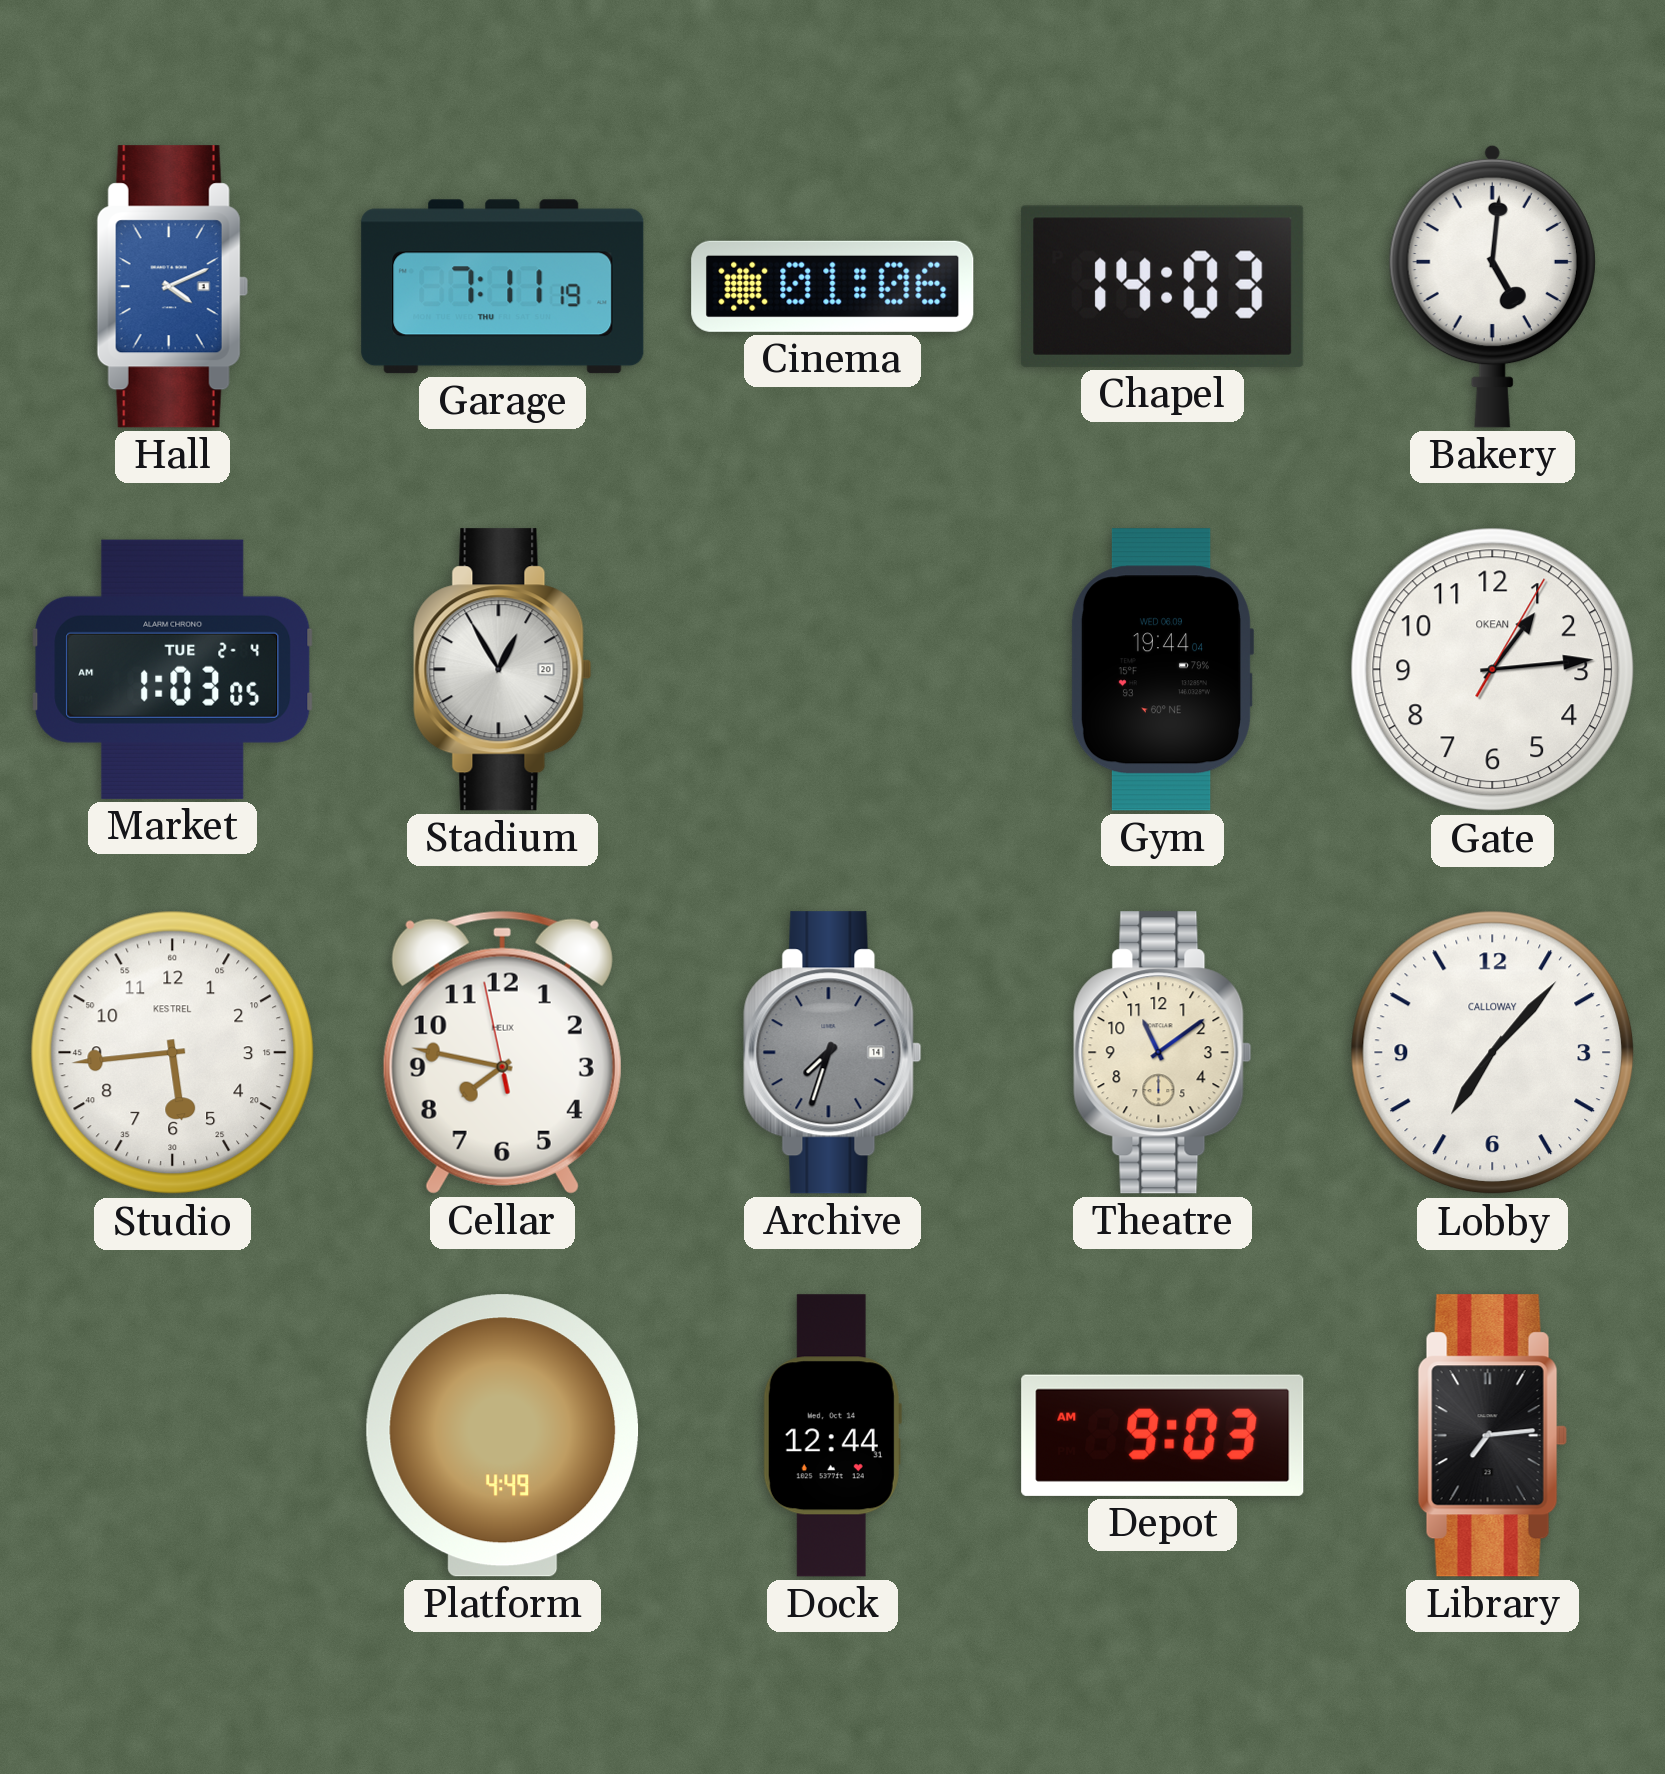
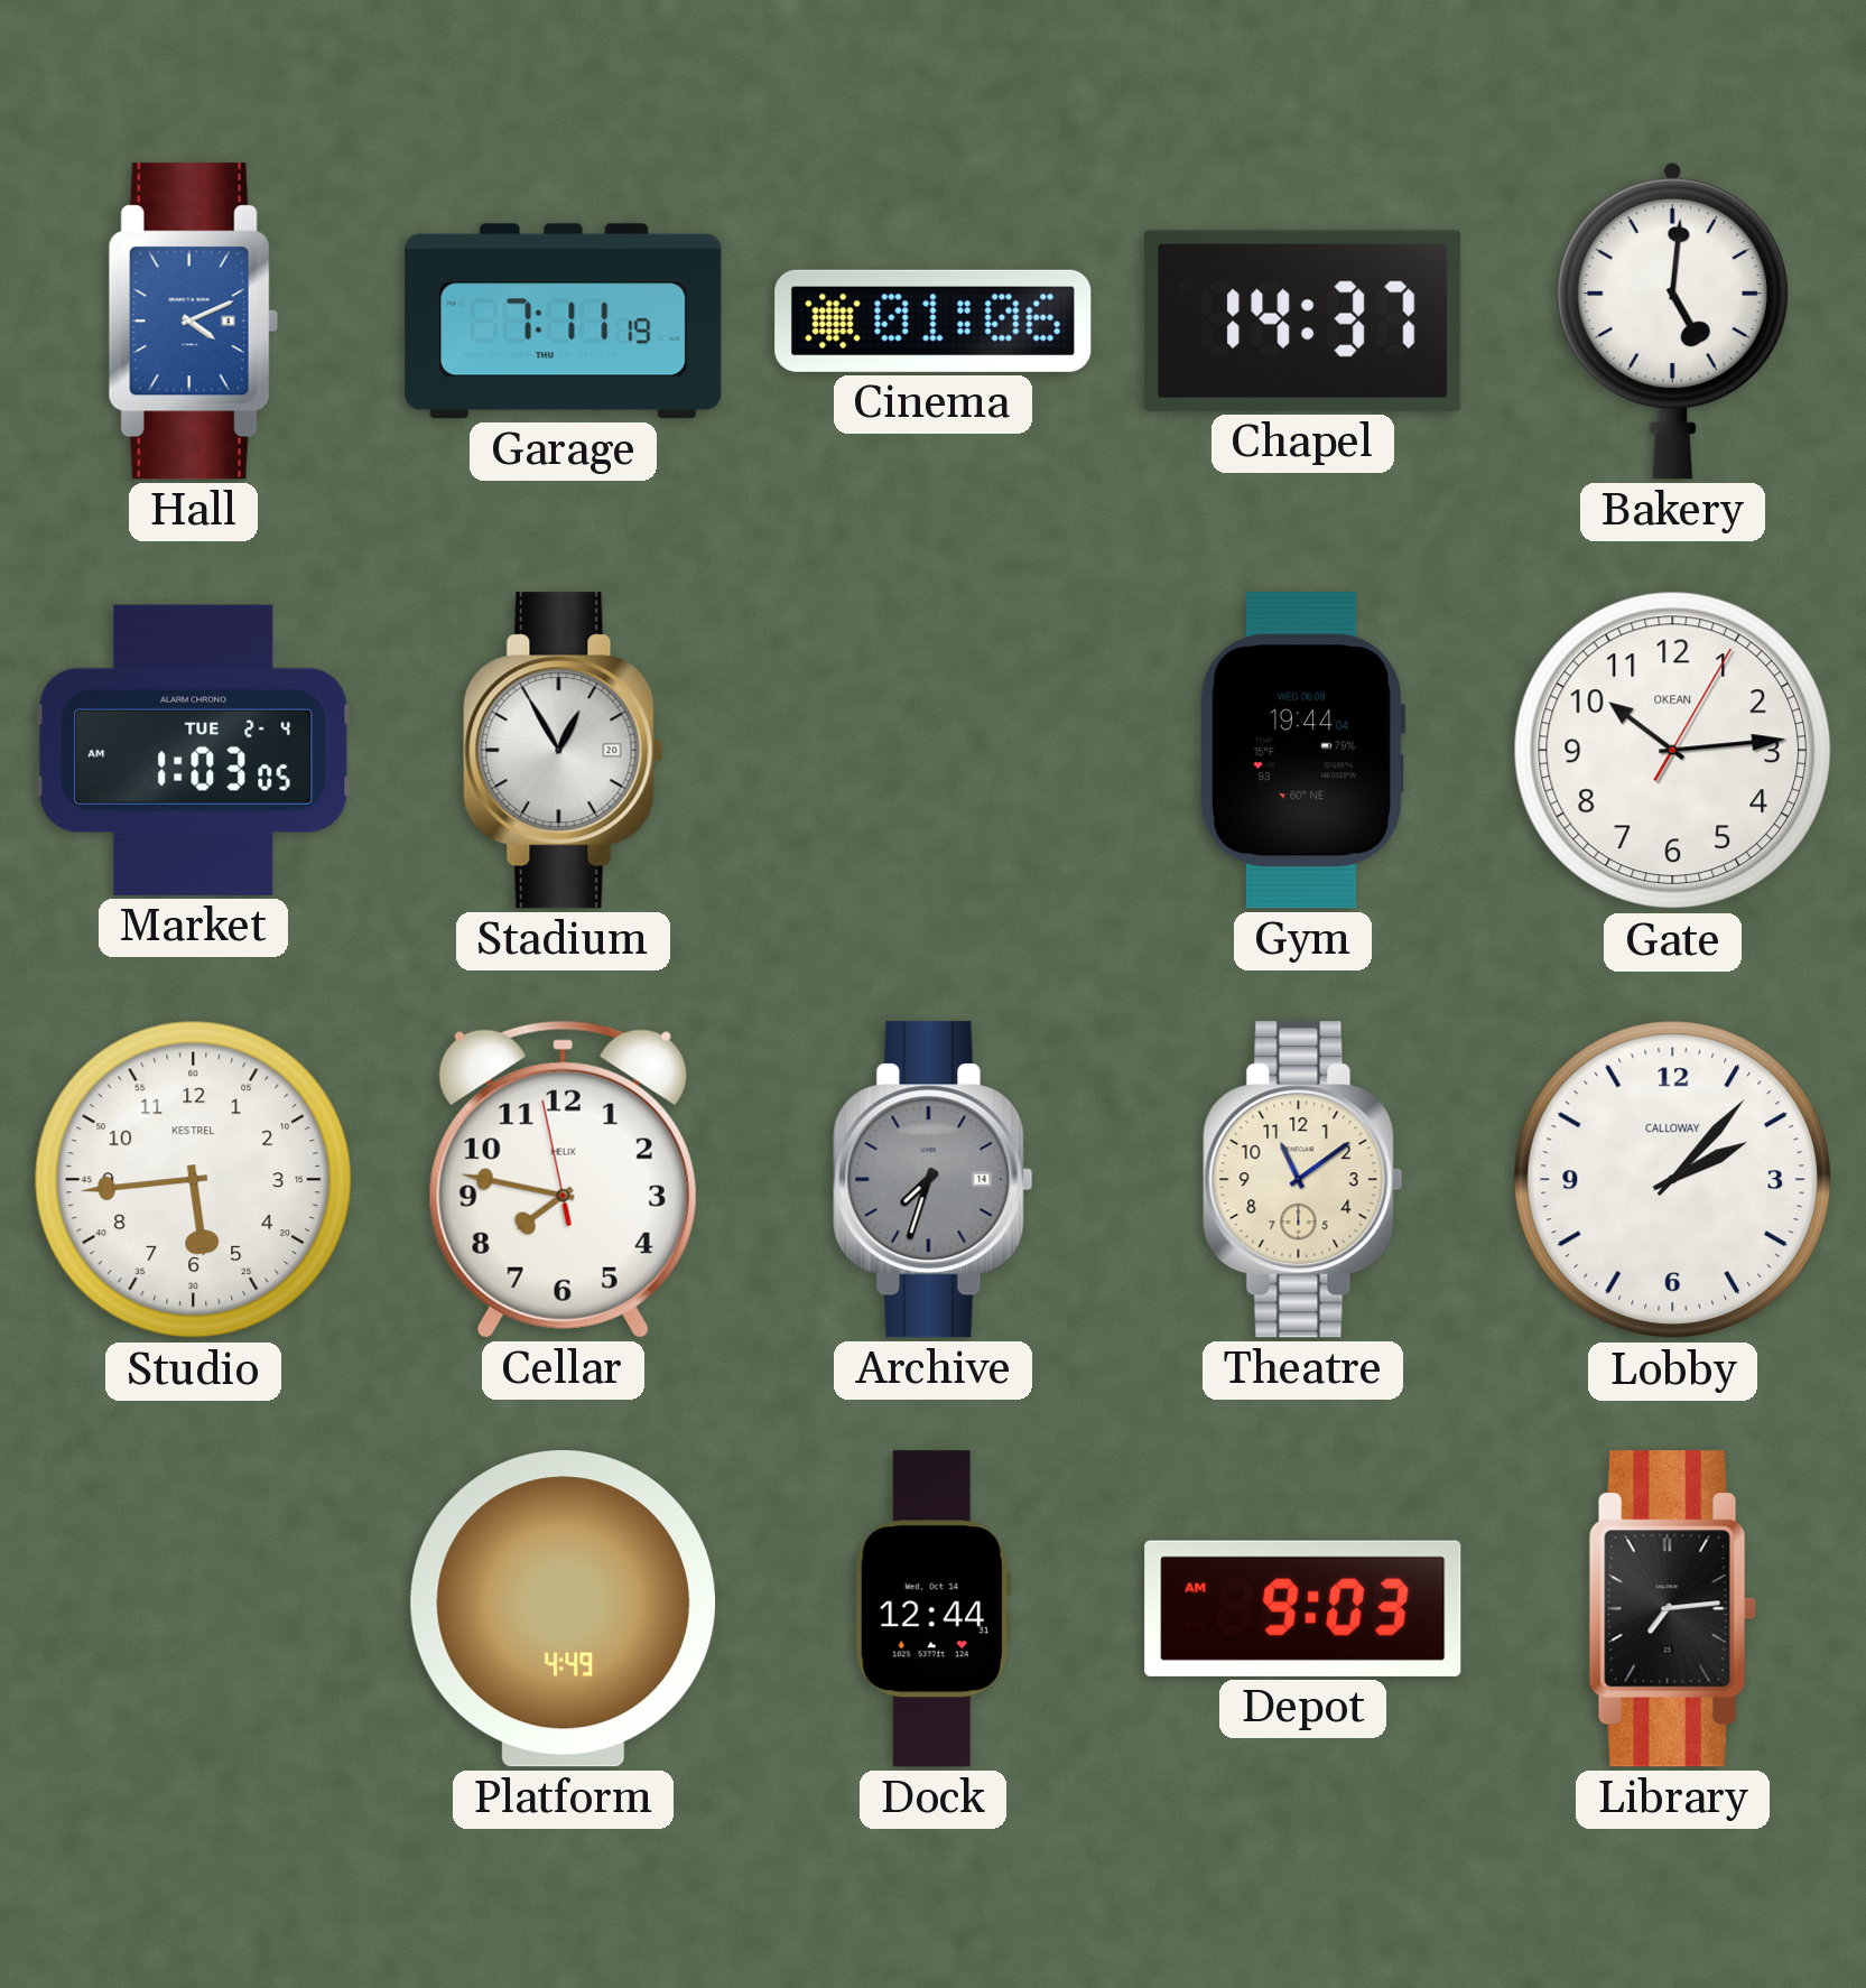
Chapel: 14:03 -> 14:37 (1303, 321)
Gate: 1:14 -> 10:14 (1673, 751)
Lobby: 7:07 -> 2:07 (1673, 1180)
